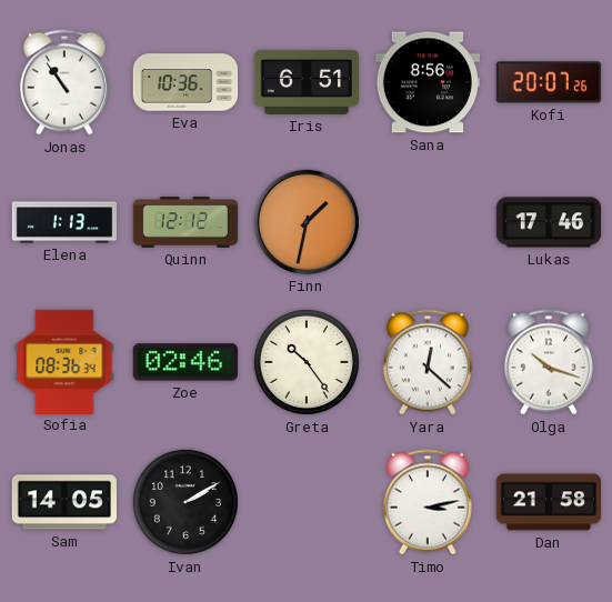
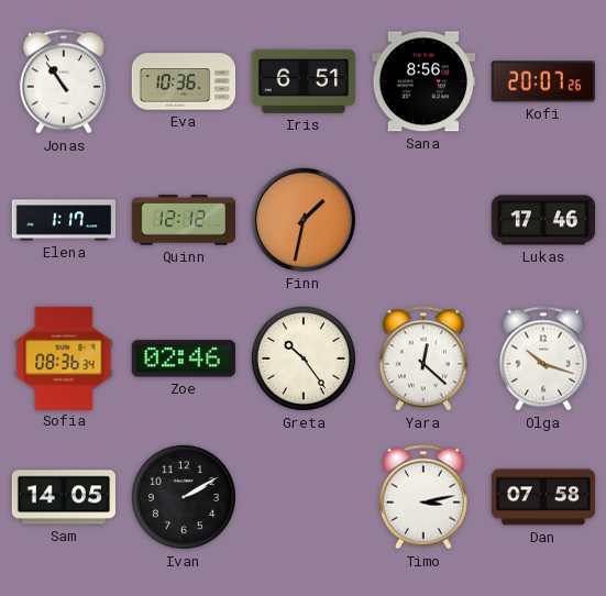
Elena: 1:13 -> 1:17 (64, 220)
Dan: 21:58 -> 07:58 (542, 497)
